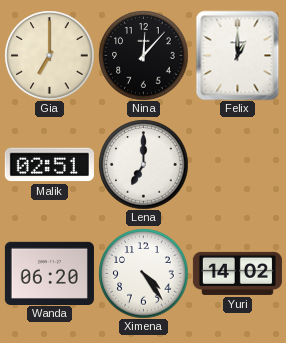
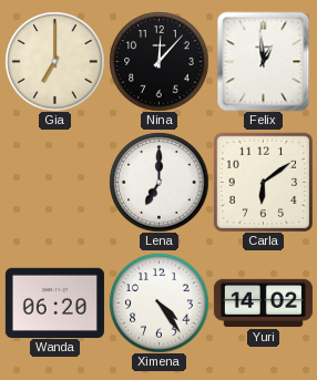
Felix: 1:00 -> 12:59 (264, 61)
Malik: 02:51 -> none (49, 165)
Carla: none -> 6:09 (263, 182)
